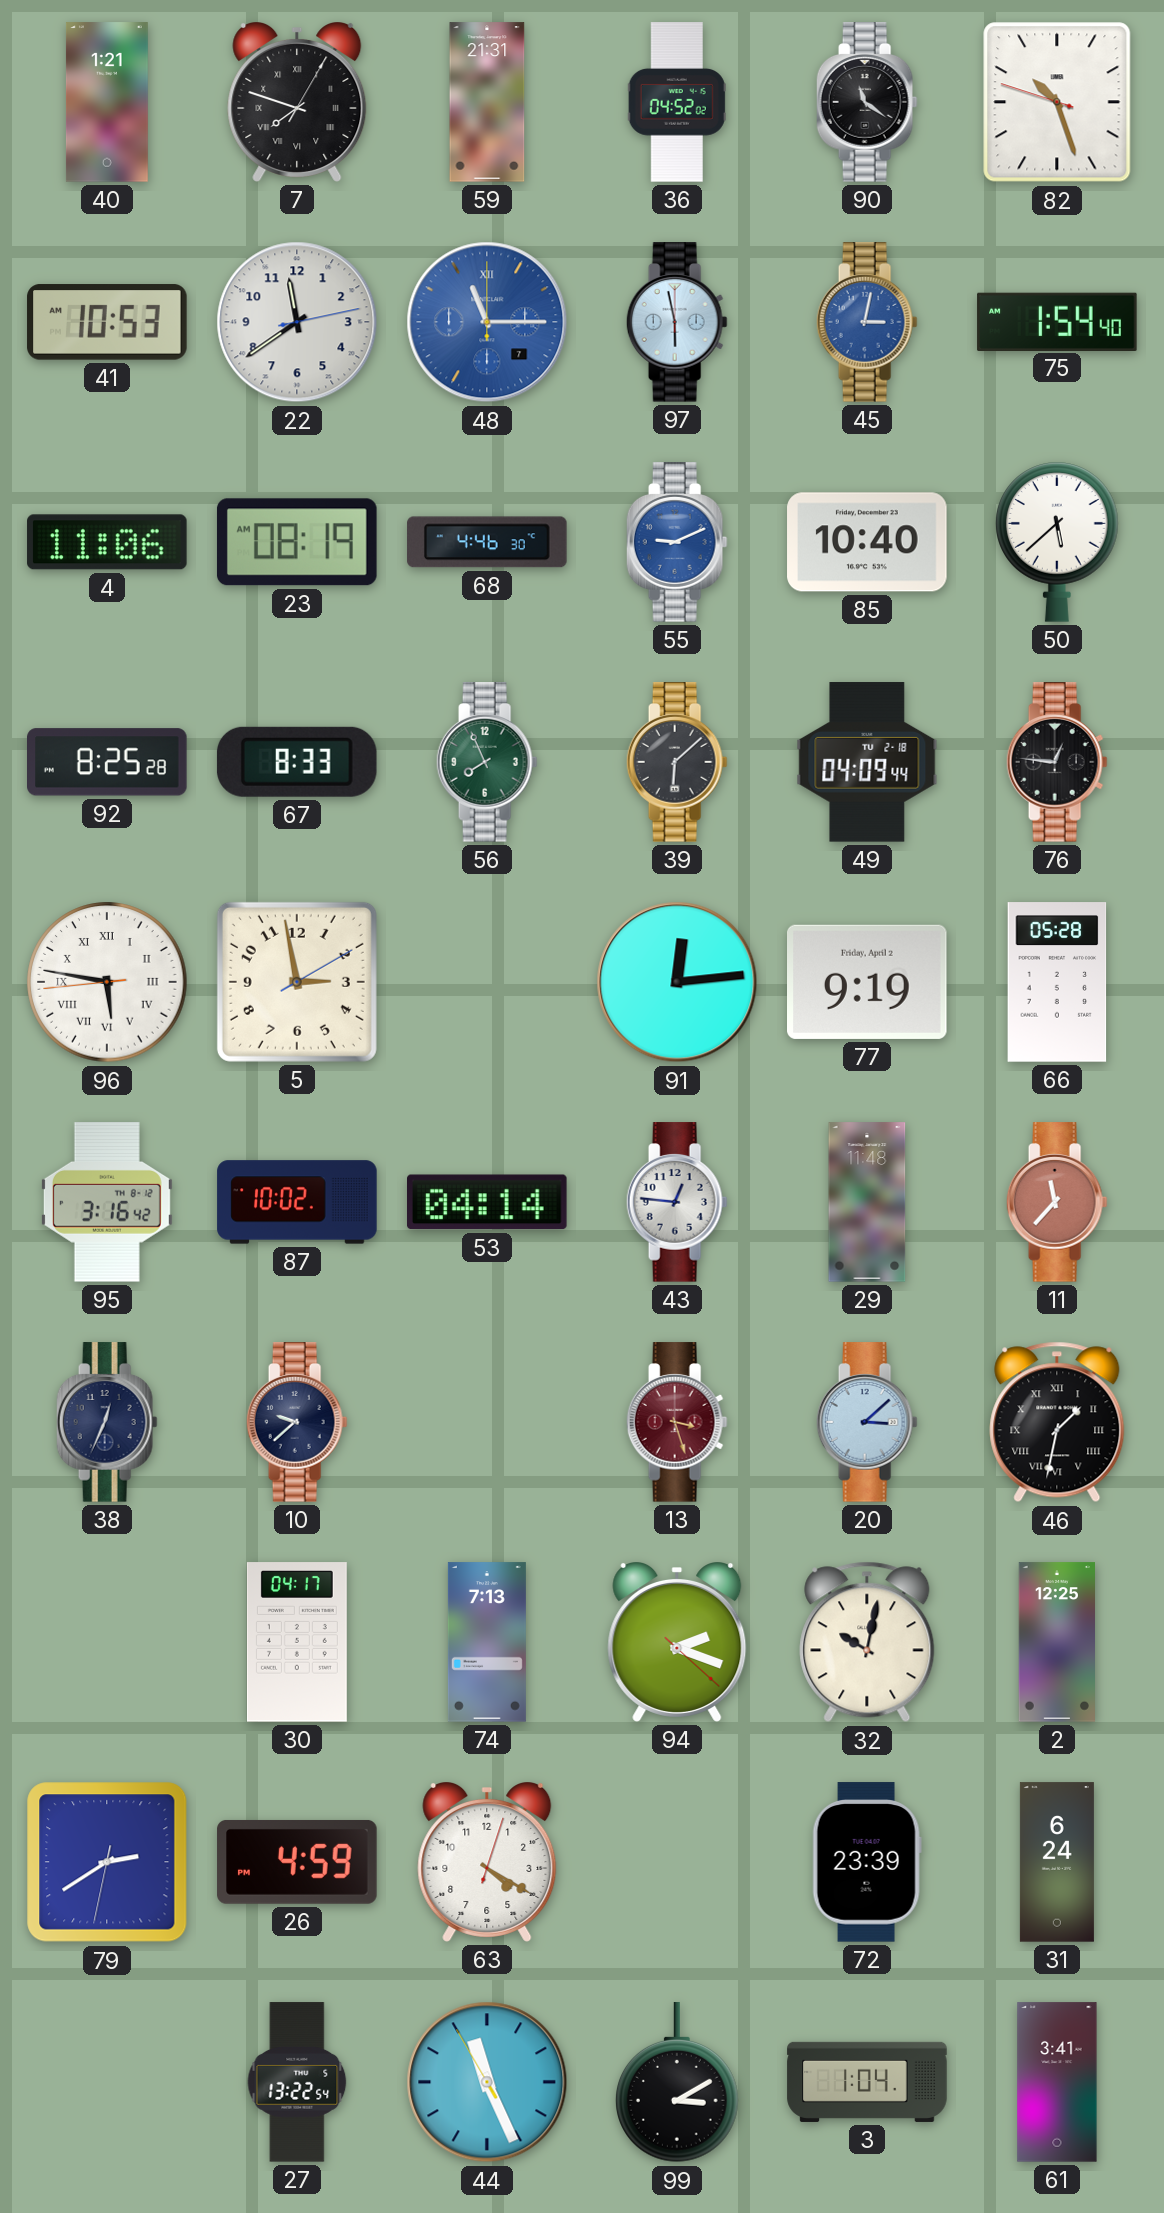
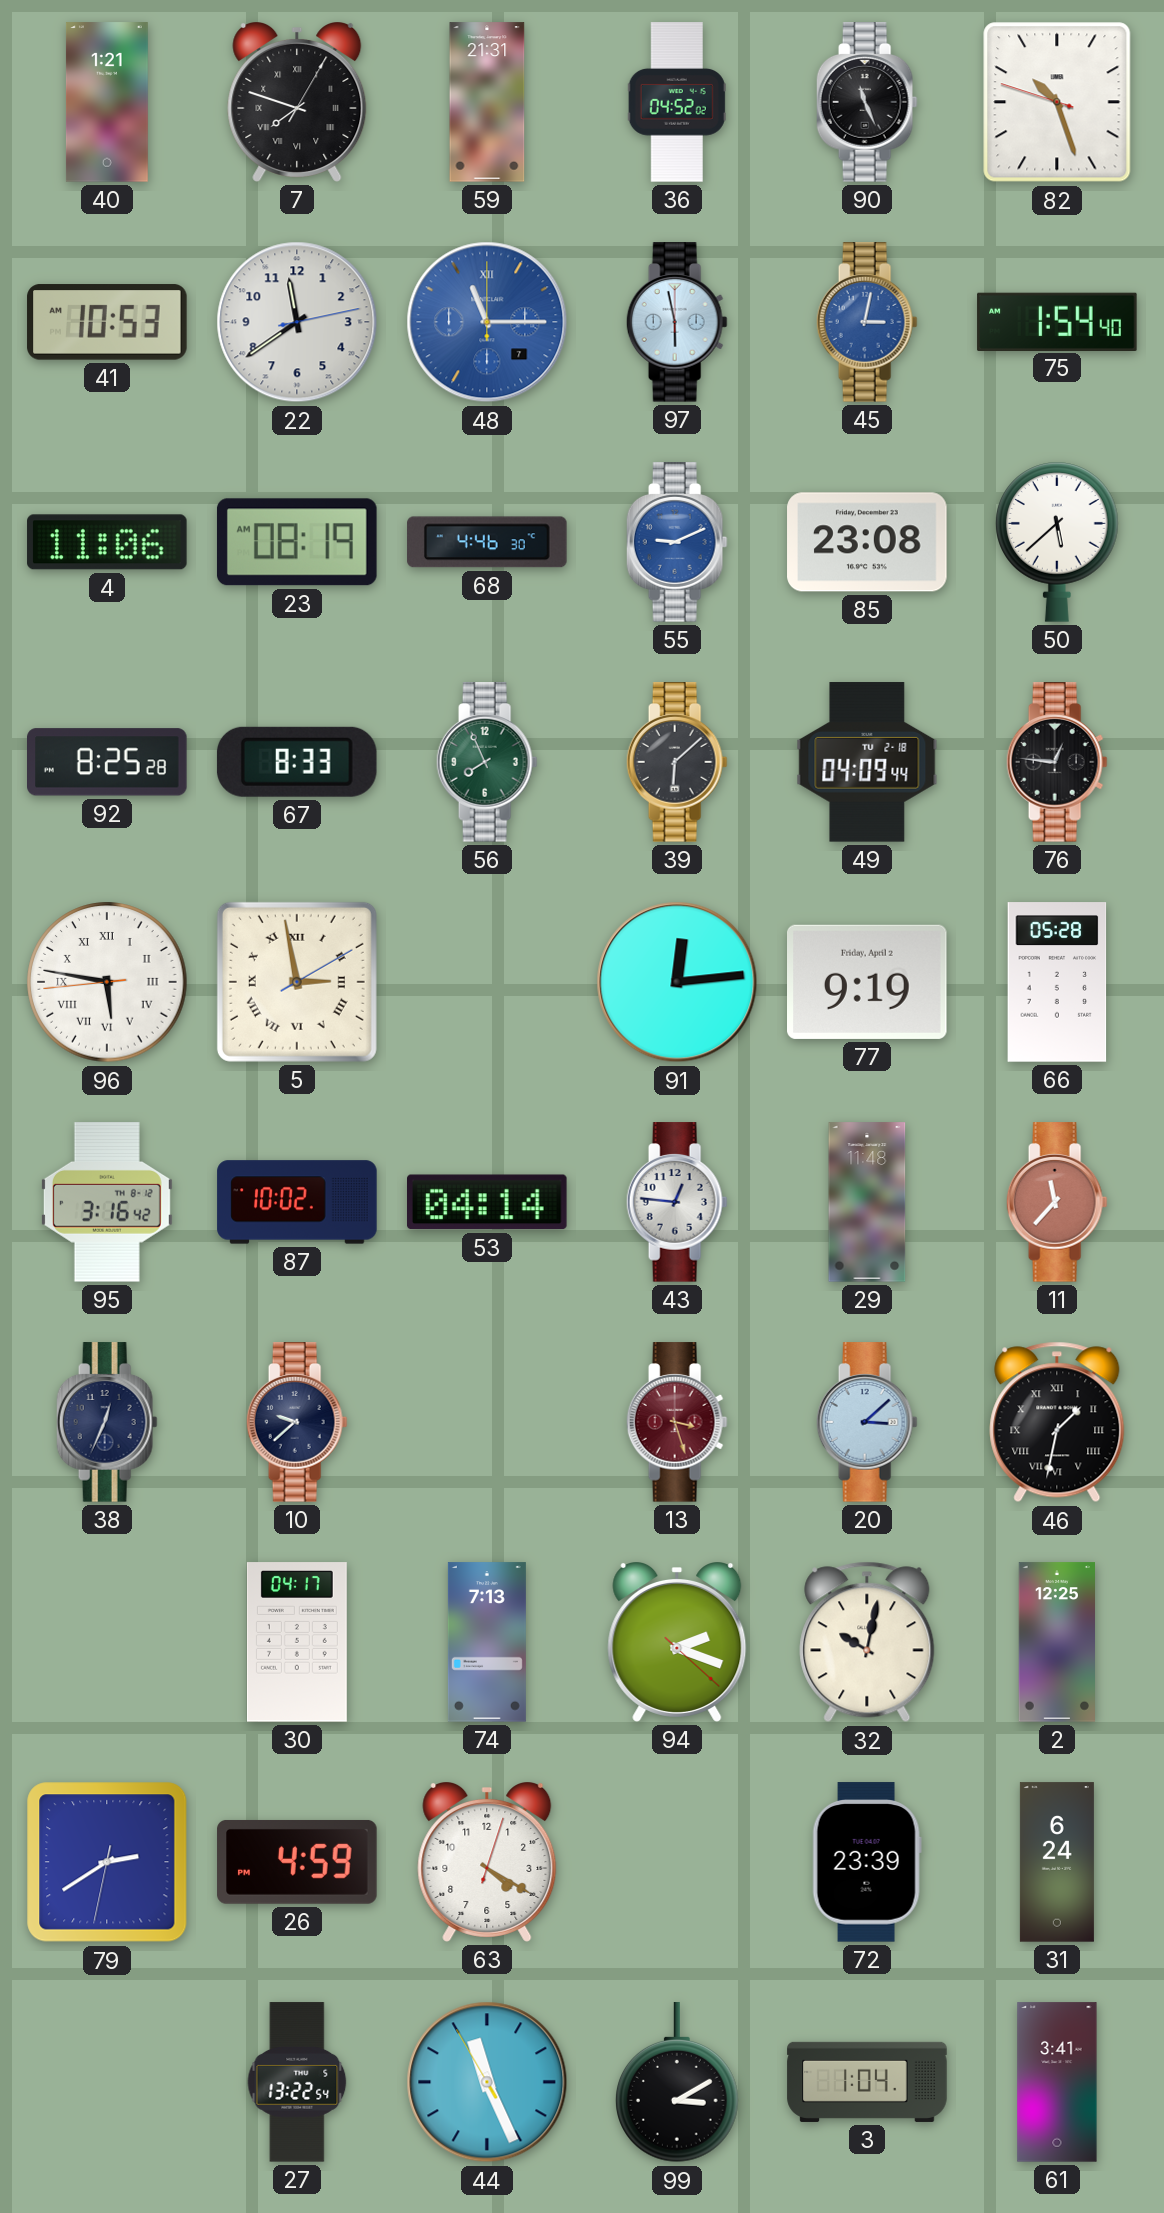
90: 11:21 -> 11:26 (867, 102)
85: 10:40 -> 23:08 (867, 542)
5 numerals: Arabic -> Roman (297, 982)
